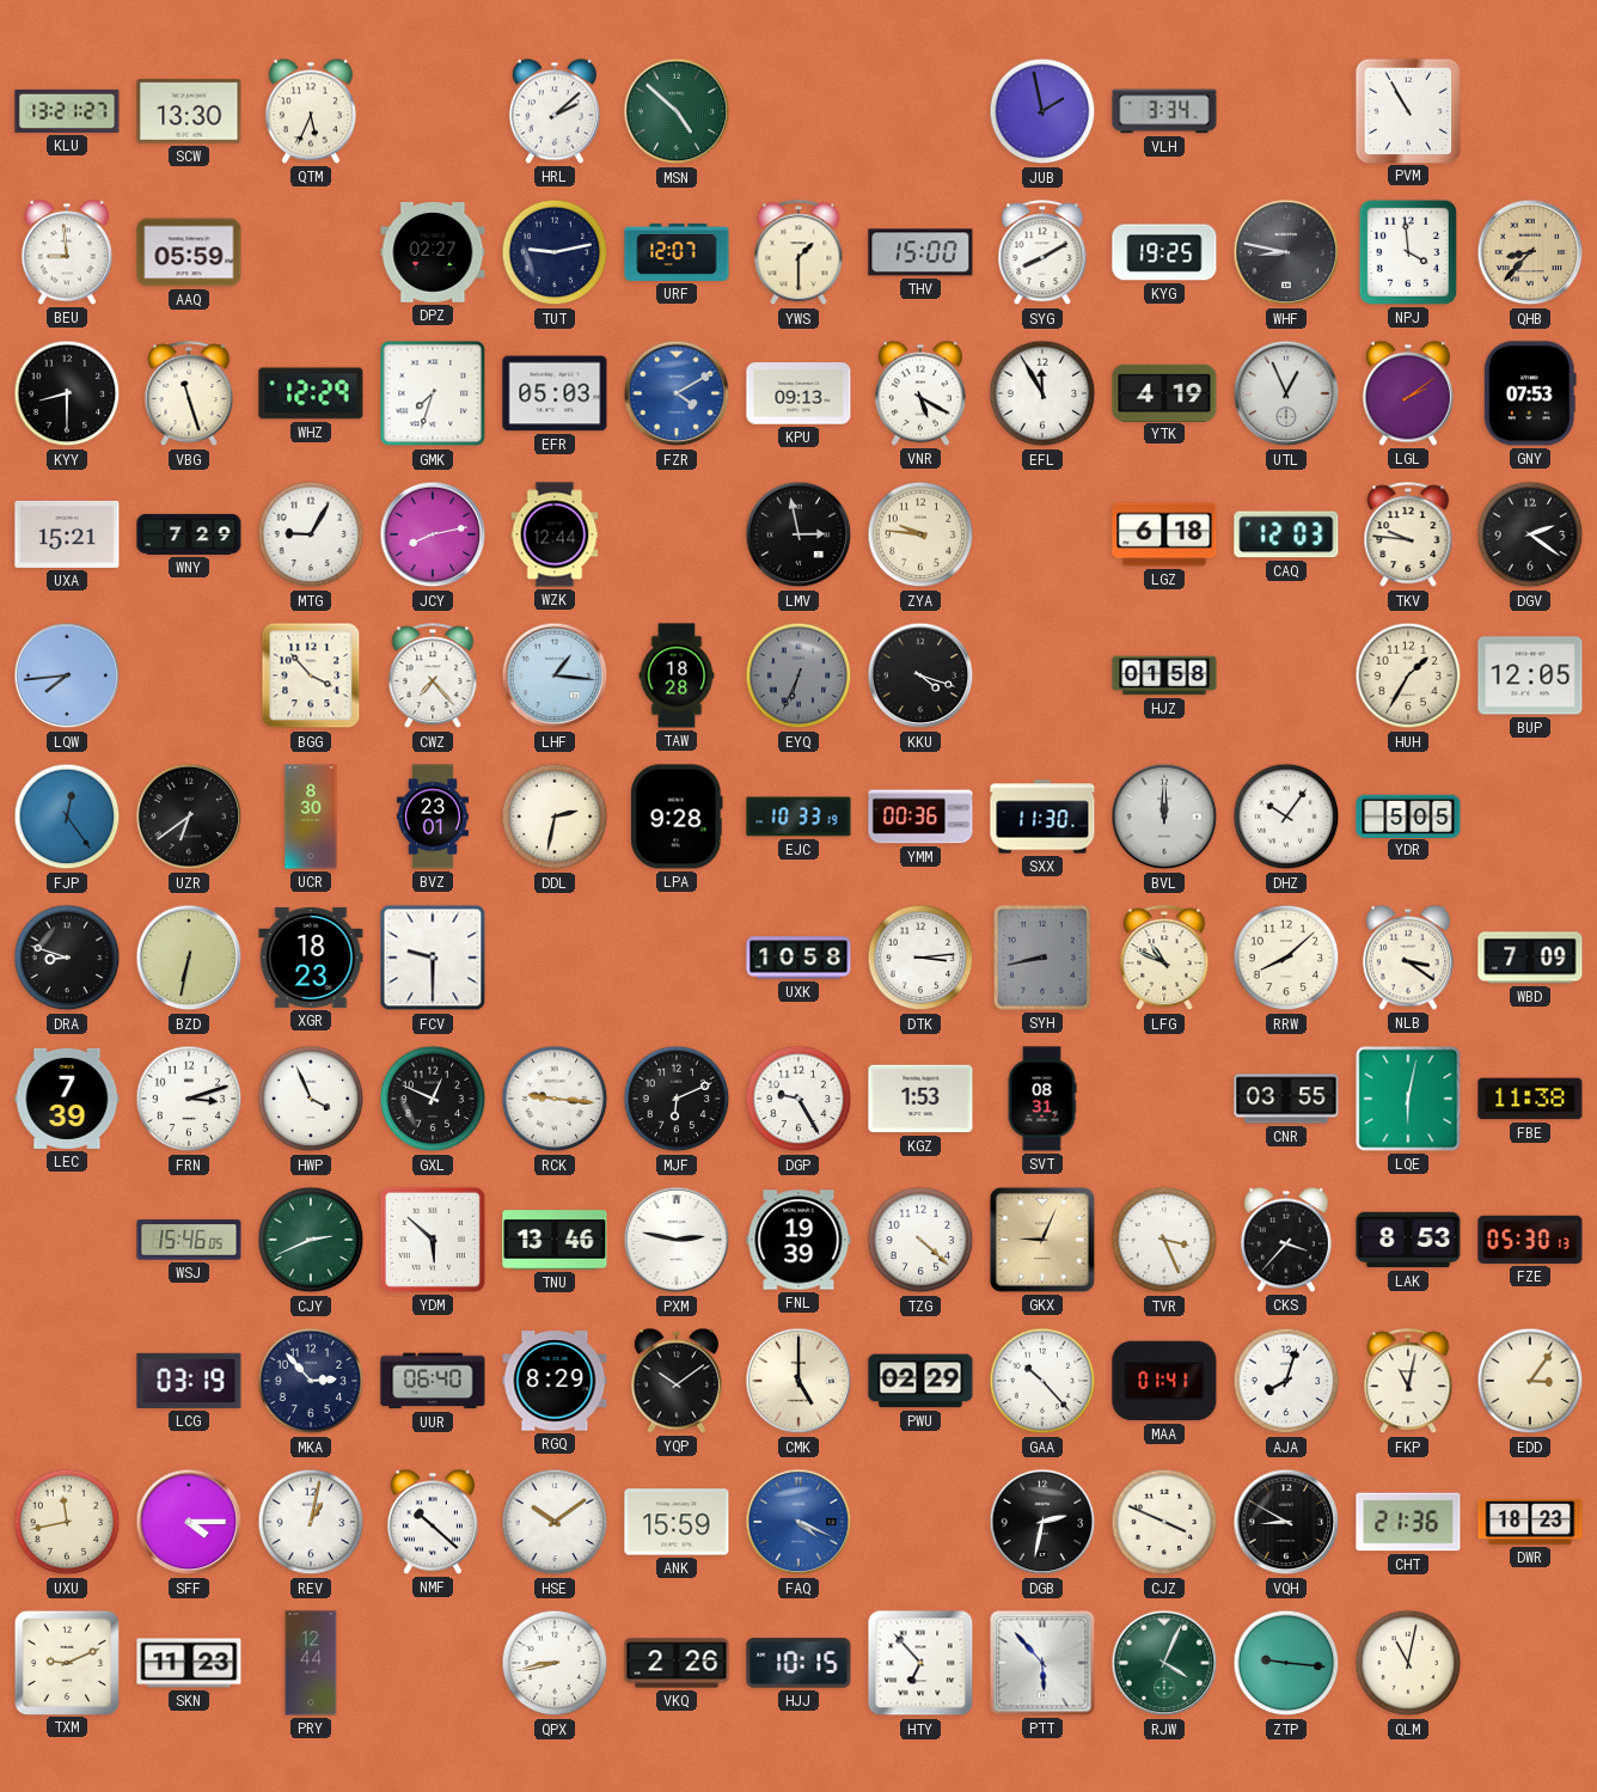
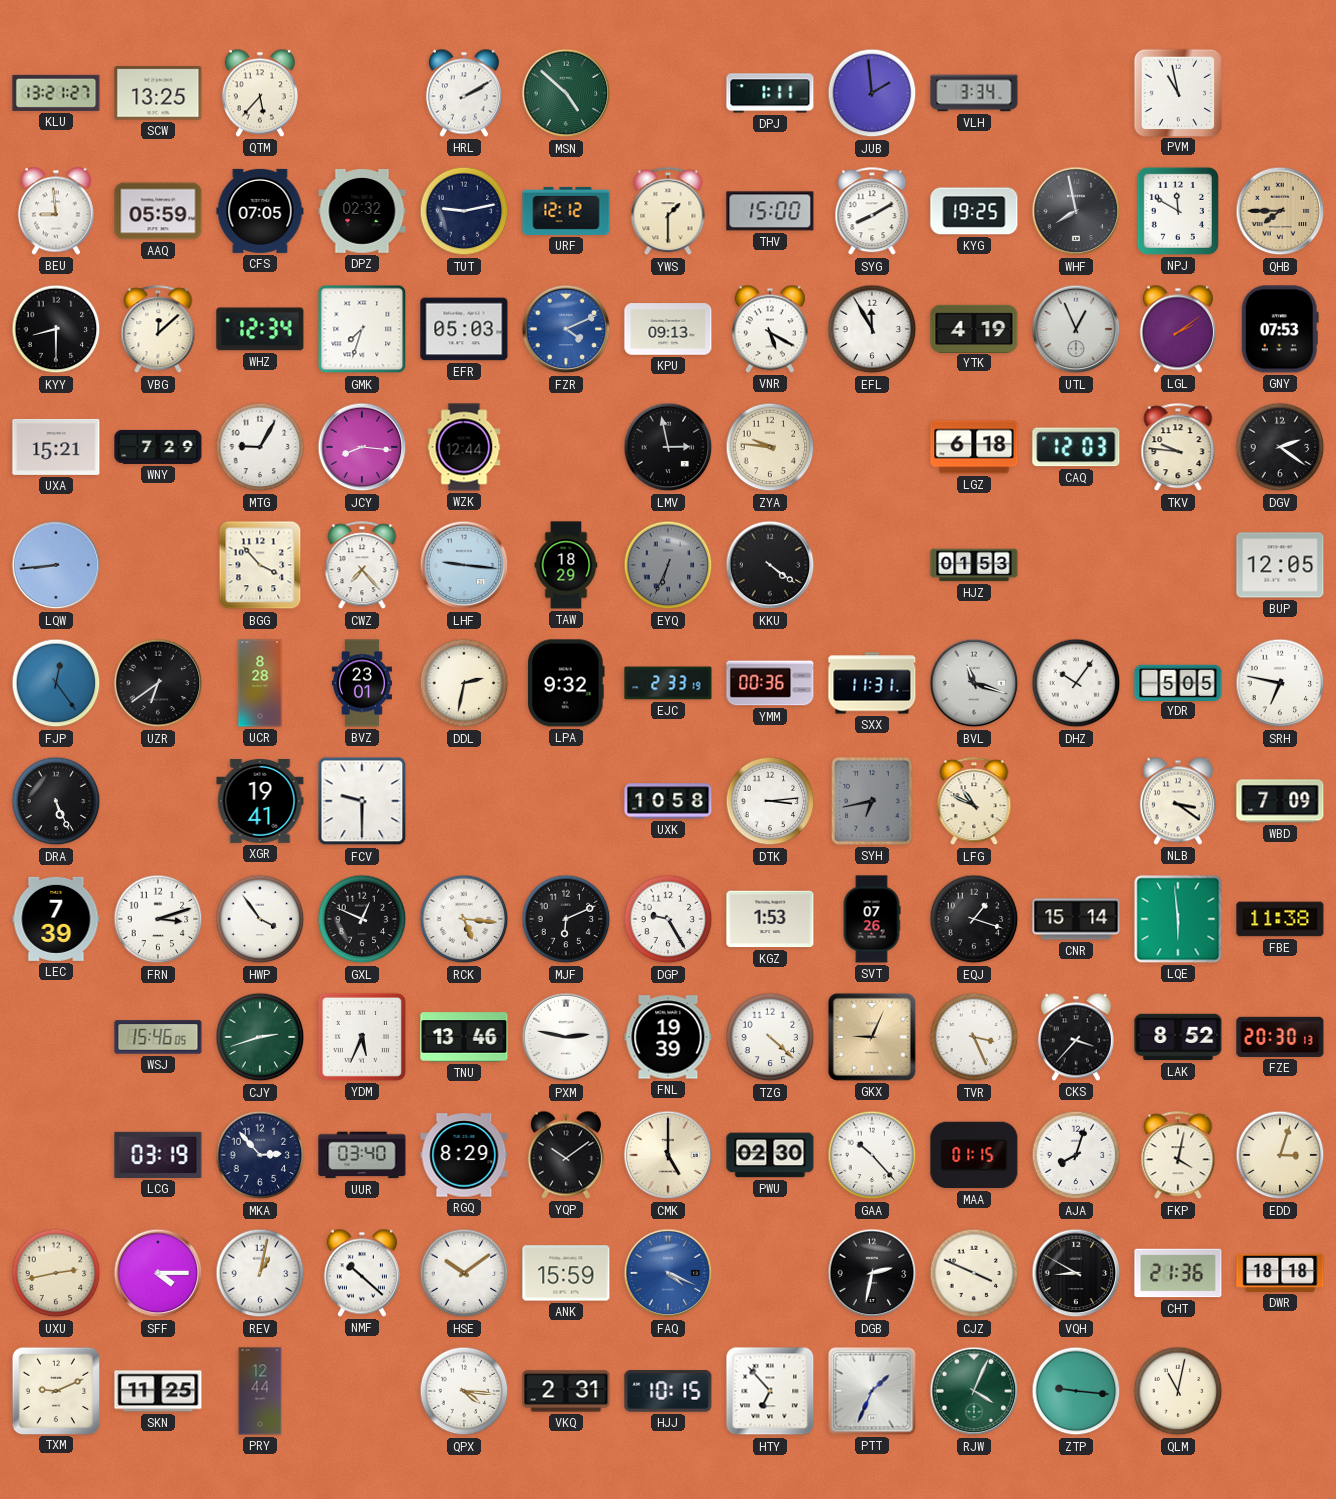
SCW: 13:30 -> 13:25 (158, 93)
QTM: 5:34 -> 5:37 (260, 93)
HRL: 2:08 -> 2:10 (464, 93)
DPJ: none -> 1:11 (770, 93)
JUB: 1:58 -> 1:59 (872, 93)
PVM: 10:55 -> 10:58 (1177, 92)
CFS: none -> 07:05 (260, 211)
DPZ: 02:27 -> 02:32 (362, 212)
URF: 12:07 -> 12:12 (566, 211)
WHF: 8:47 -> 7:58 (1076, 211)
NPJ: 3:59 -> 11:50 (1178, 211)
QHB: 8:37 -> 7:45 (1280, 211)
VBG: 11:27 -> 12:08 (158, 330)
WHZ: 12:29 -> 12:34 (260, 329)
FZR: 4:10 -> 4:11 (566, 329)
JCY: 8:13 -> 8:16 (362, 447)
LQW: 7:44 -> 8:44 (56, 565)
LHF: 1:16 -> 9:16 (464, 565)
TAW: 18:28 -> 18:29 (566, 565)
KKU: 4:18 -> 4:21 (770, 565)
HJZ: 01:58 -> 01:53 (974, 565)
HUH: 1:35 -> none (1408, 675)
UCR: 8:30 -> 8:28 (260, 683)
LPA: 9:28 -> 9:32 (566, 683)
EJC: 10:33 -> 2:33 (668, 683)
SXX: 11:30 -> 11:31 (872, 683)
BVL: 12:00 -> 11:18 (974, 683)
SRH: none -> 6:47 (1280, 683)
DRA: 8:48 -> 5:26 (56, 801)
BZD: 6:32 -> none (189, 958)
XGR: 18:23 -> 19:41 (260, 801)
SYH: 8:43 -> 6:43 (873, 801)
RRW: 8:08 -> none (1286, 958)
HWP: 3:56 -> 3:54 (260, 919)
RCK: 9:16 -> 5:16 (464, 919)
SVT: 08:31 -> 07:26 (872, 919)
EQJ: none -> 1:18 (974, 919)
CNR: 03:55 -> 15:14 (1076, 919)
LQE: 6:02 -> 5:59 (1178, 919)
CJY: 2:41 -> 2:42 (260, 1037)
YDM: 5:52 -> 5:34 (362, 1037)
LAK: 8:53 -> 8:52 (1178, 1037)
FZE: 05:30 -> 20:30 (1280, 1037)
UUR: 06:40 -> 03:40 (362, 1155)
PWU: 02:29 -> 02:30 (770, 1155)
MAA: 01:41 -> 01:15 (974, 1155)
FKP: 11:02 -> 4:02 (1178, 1156)
EDD: 3:06 -> 3:03 (1280, 1155)
UXU: 11:43 -> 2:43 (56, 1273)
DWR: 18:23 -> 18:18 (1280, 1273)
SKN: 11:23 -> 11:25 (158, 1391)
QPX: 8:43 -> 4:16 (464, 1391)
VKQ: 2:26 -> 2:31 (566, 1391)
PTT: 5:53 -> 1:34 (872, 1391)
